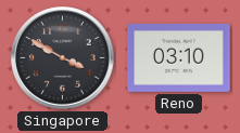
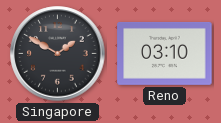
Singapore: 3:50 -> 1:50 (58, 54)
